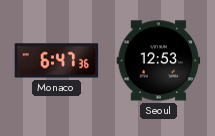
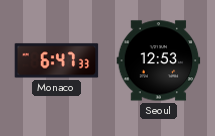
Monaco: 6:47:36 -> 6:47:33 (57, 61)
